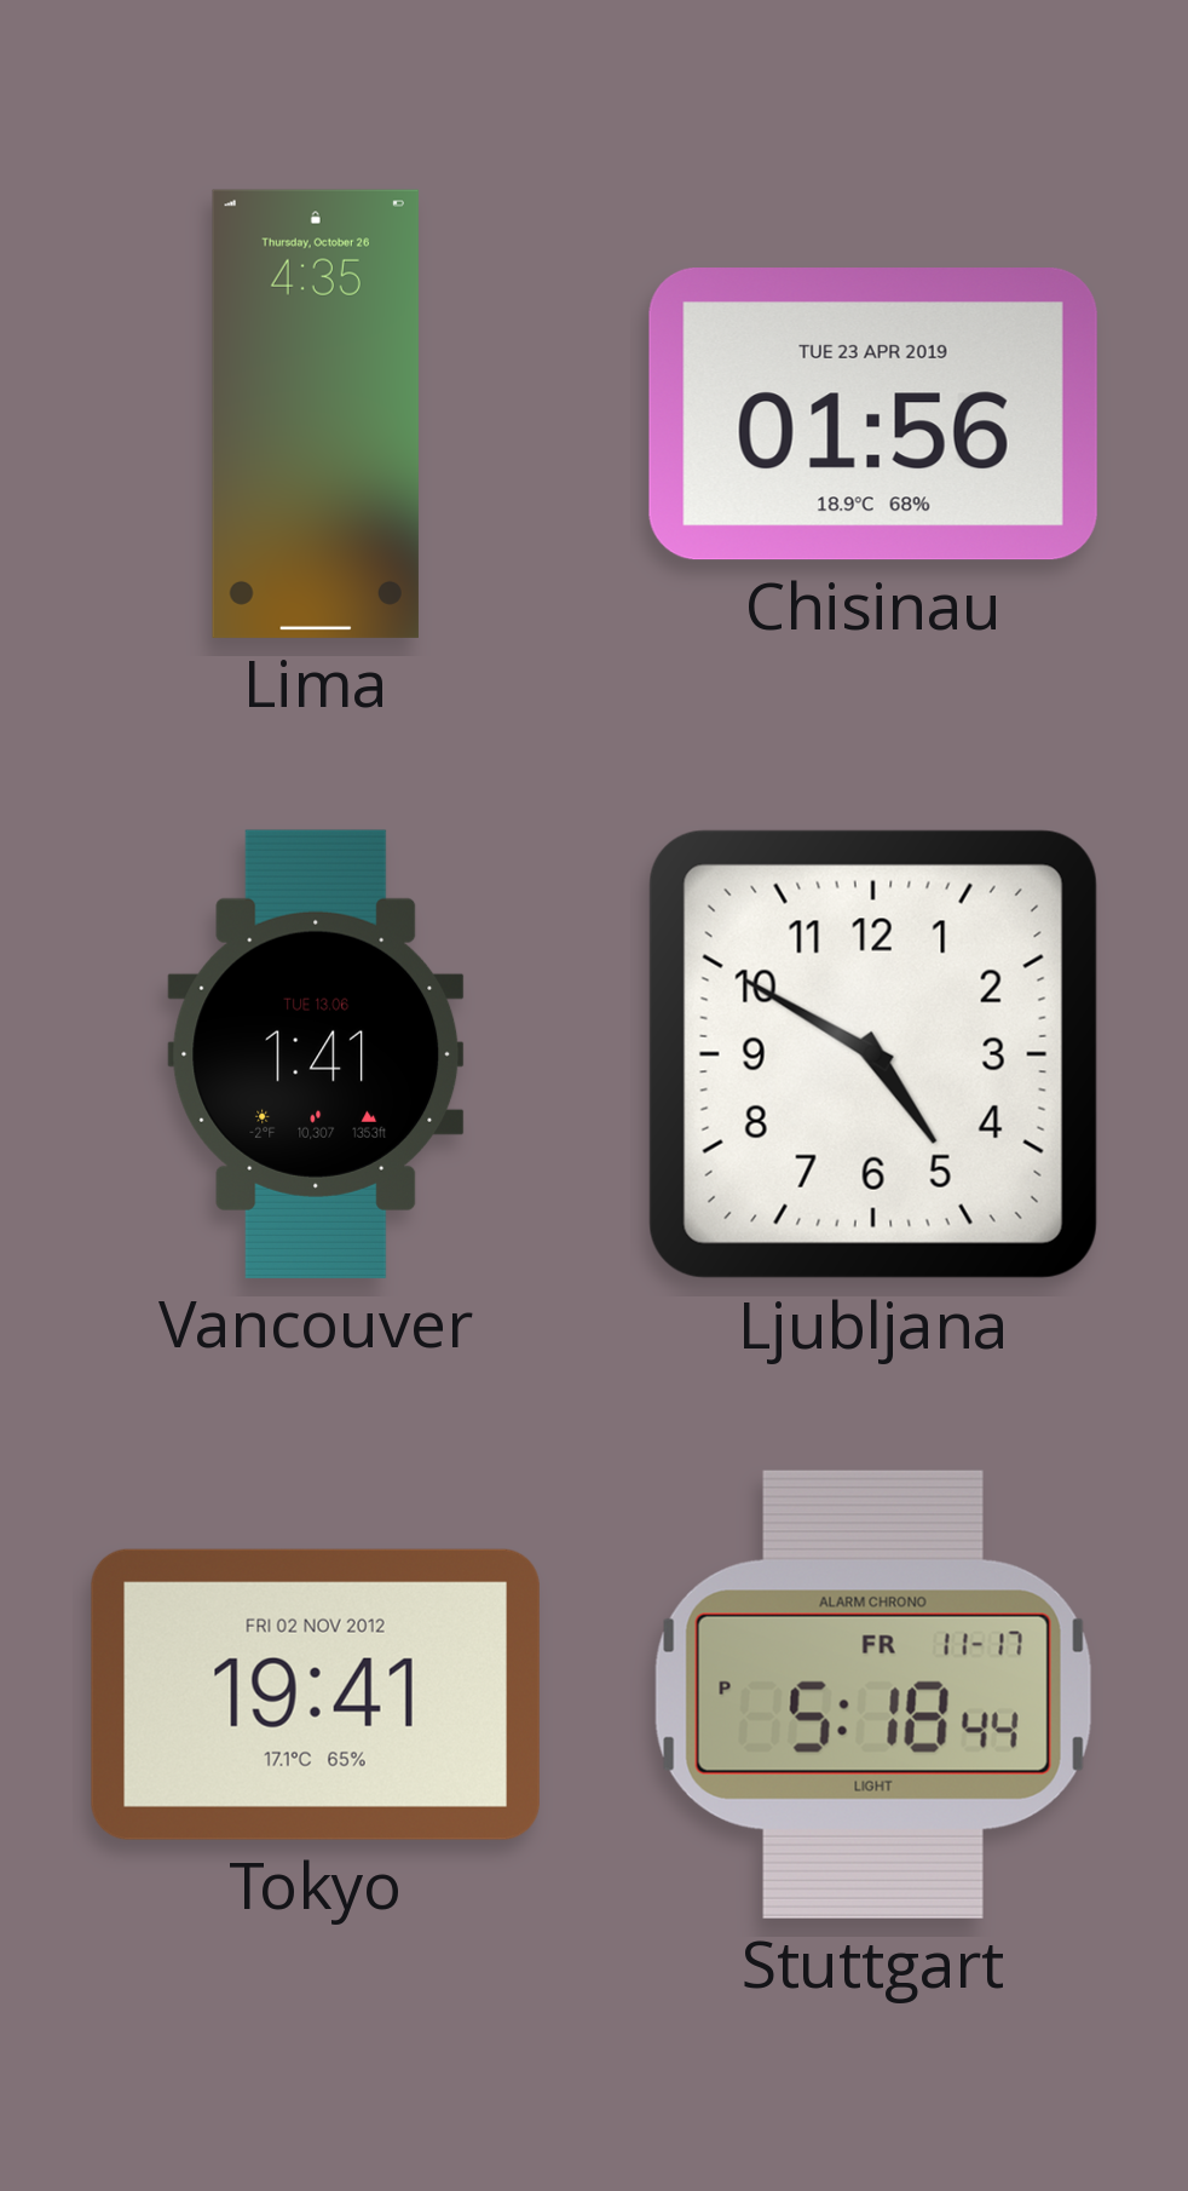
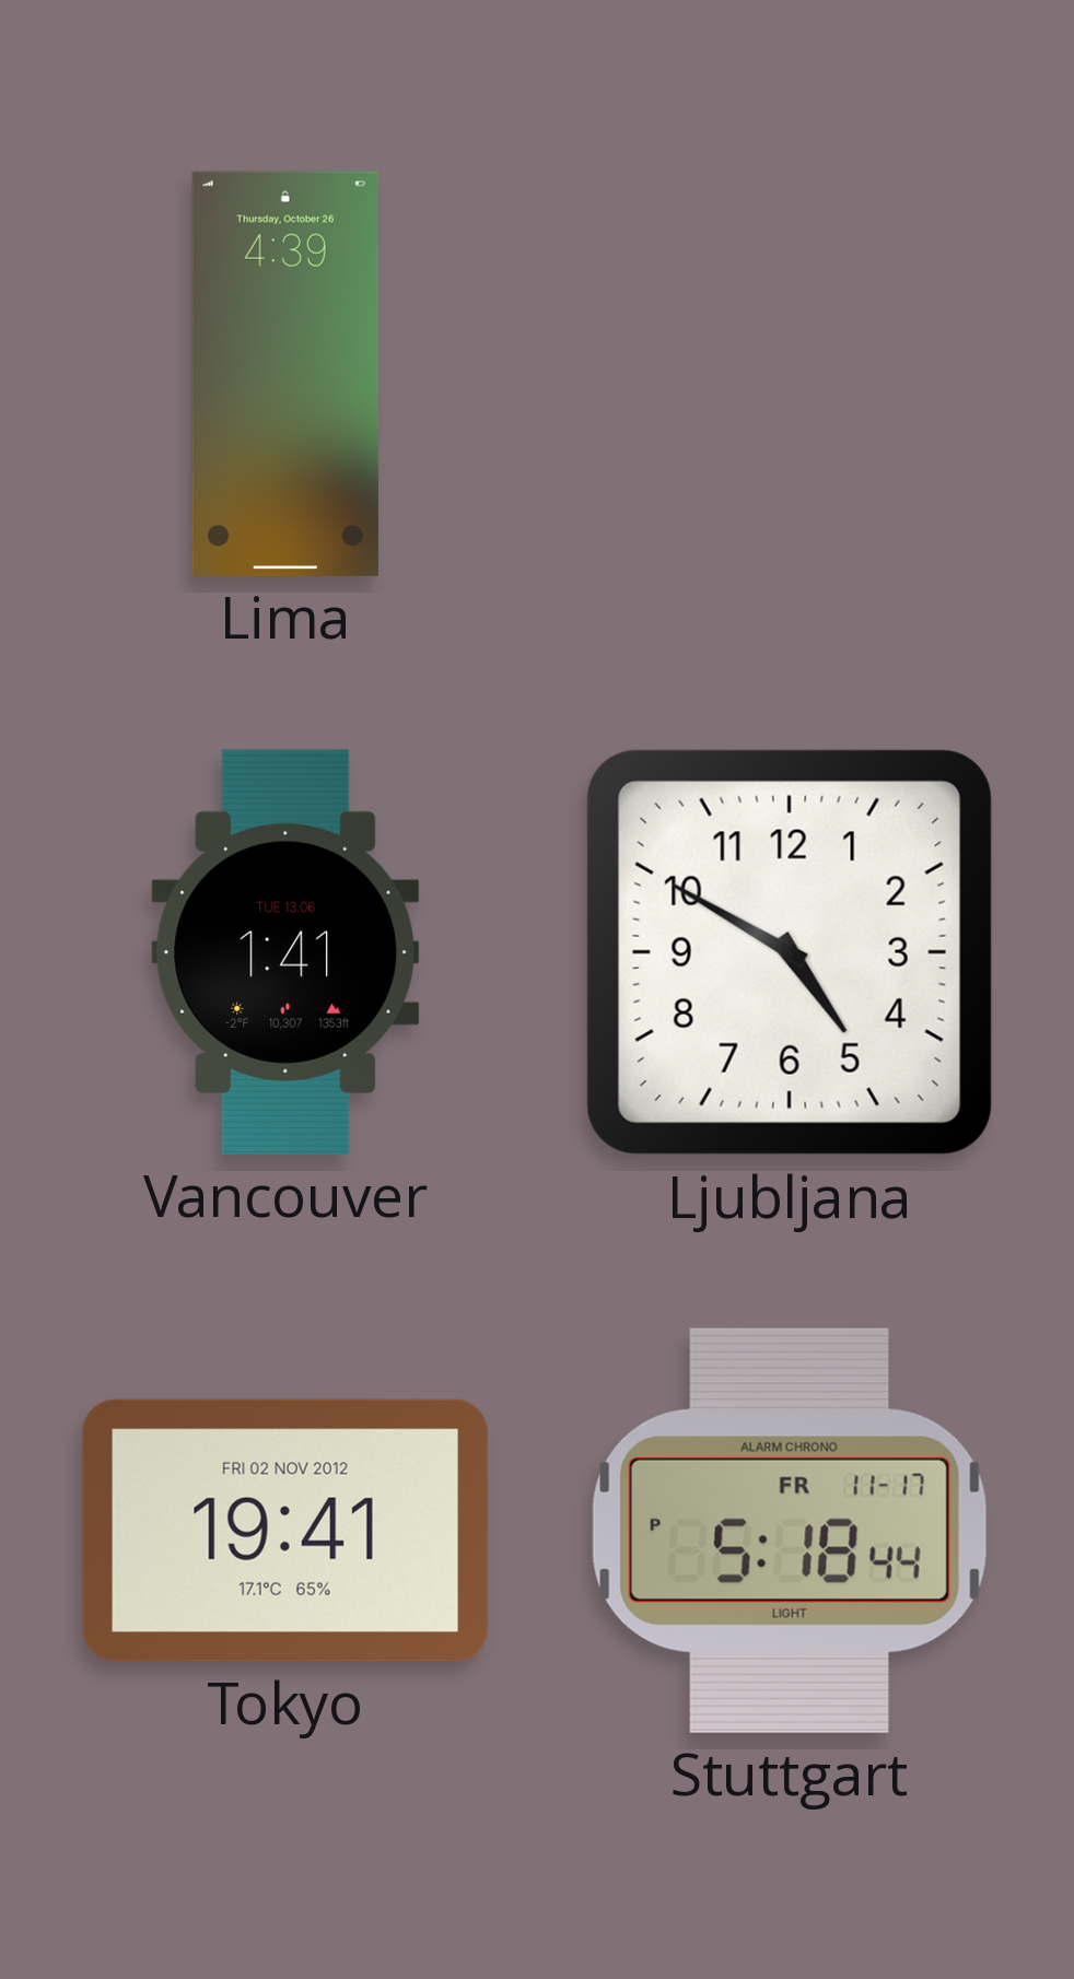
Lima: 4:35 -> 4:39 (285, 374)
Chisinau: 01:56 -> none (873, 415)
